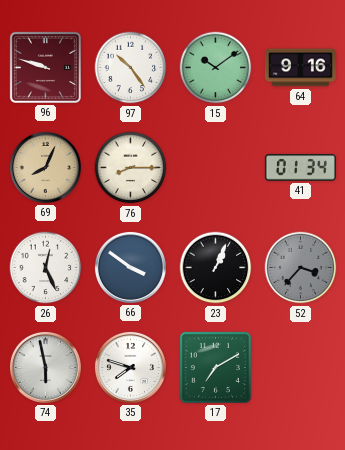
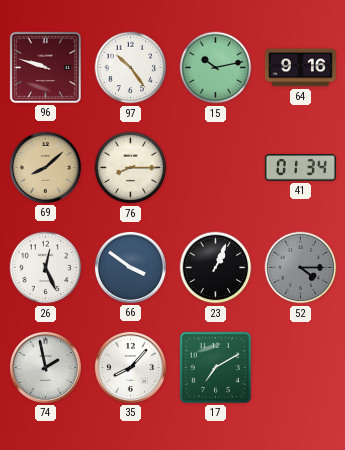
15: 10:09 -> 10:13 (216, 68)
69: 8:04 -> 8:08 (45, 167)
52: 3:37 -> 4:15 (301, 268)
74: 5:58 -> 1:58 (45, 367)
35: 7:48 -> 8:07 (130, 367)
